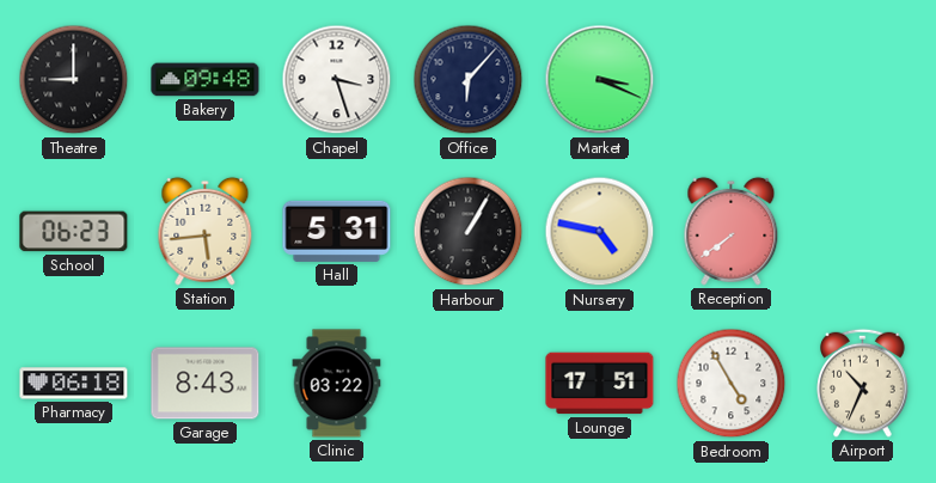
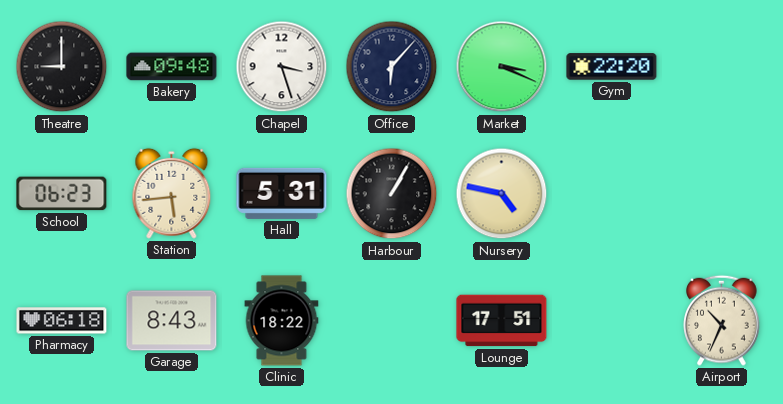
Gym: none -> 22:20 (612, 67)
Reception: 7:39 -> none (732, 231)
Clinic: 03:22 -> 18:22 (282, 321)
Bedroom: 4:55 -> none (732, 384)
